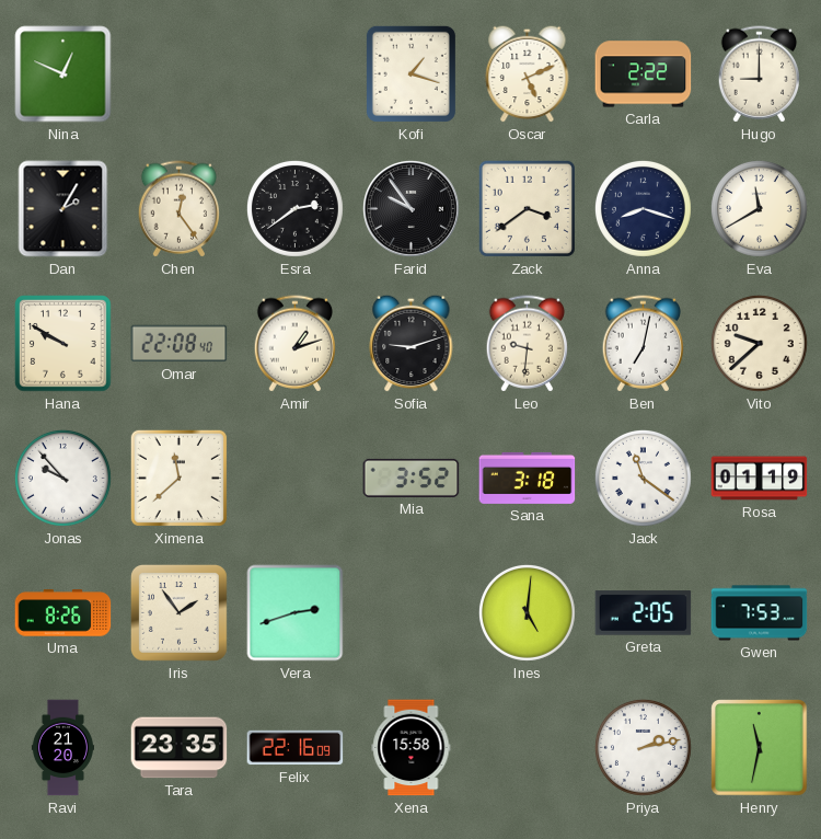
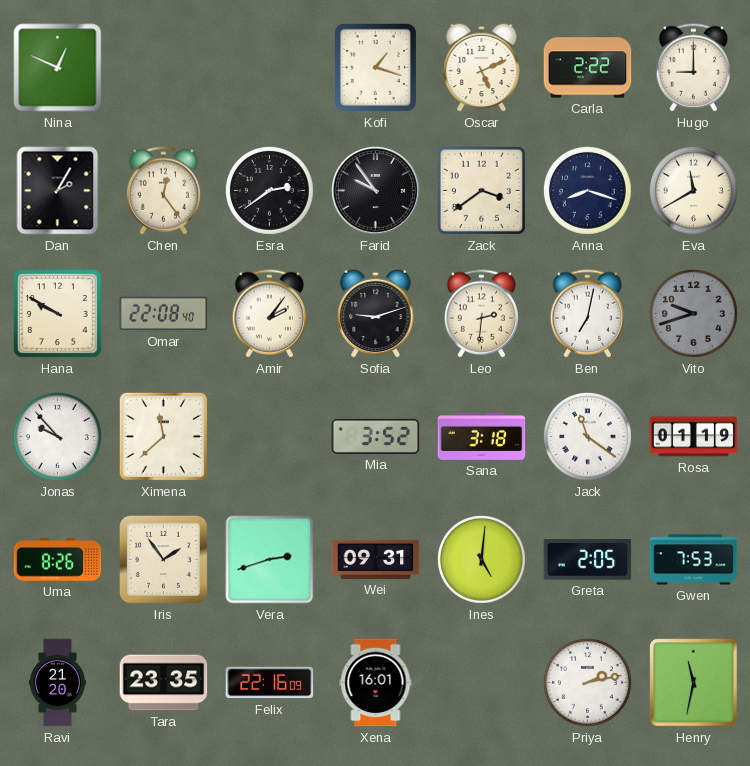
Amir: 1:12 -> 2:06 (269, 314)
Leo: 9:31 -> 2:31 (481, 314)
Vito: 9:38 -> 9:42 (693, 313)
Vito dial: cream -> grey (693, 313)
Wei: none -> 09:31 (376, 559)
Xena: 15:58 -> 16:01 (376, 683)
